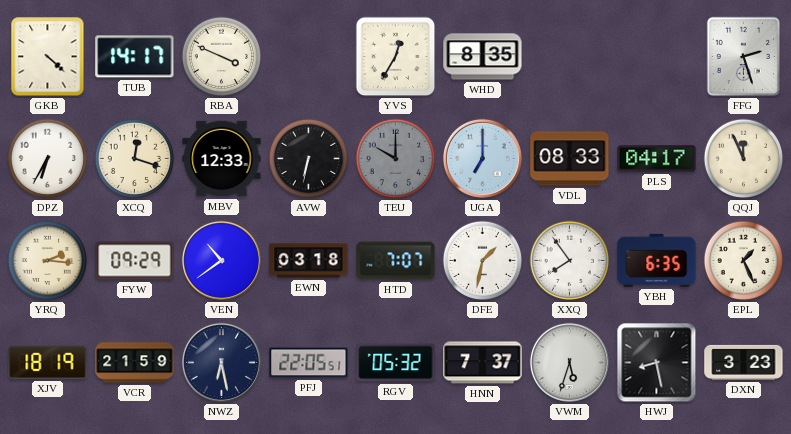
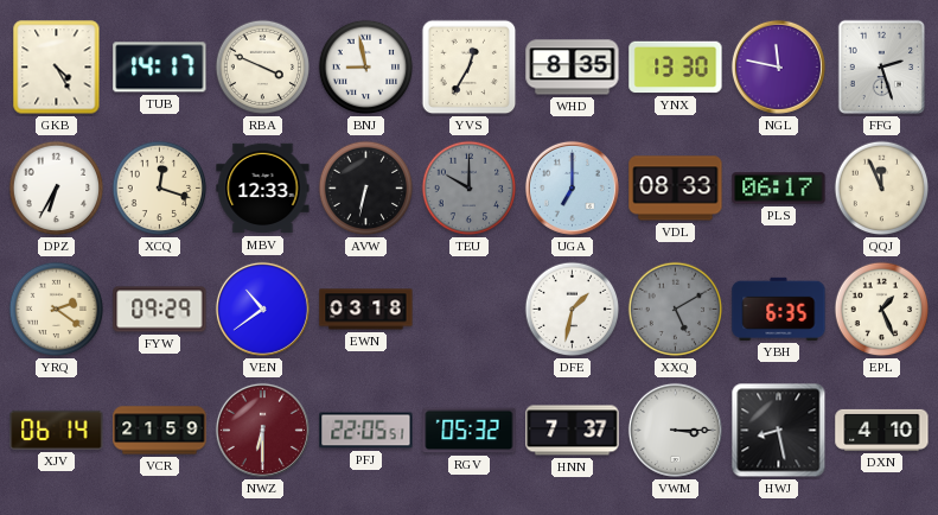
GKB: 4:22 -> 4:25 (57, 68)
BNJ: none -> 8:58 (366, 68)
YNX: none -> 13:30 (676, 68)
NGL: none -> 11:47 (778, 66)
PLS: 04:17 -> 06:17 (779, 189)
YRQ: 2:16 -> 2:21 (57, 310)
HTD: 7:07 -> none (396, 261)
XXQ: 7:54 -> 5:10 (676, 310)
XXQ dial: white -> grey (676, 310)
XJV: 18:19 -> 06:14 (57, 430)
NWZ: 6:28 -> 6:30 (262, 430)
NWZ dial: navy -> burgundy (262, 430)
VWM: 5:33 -> 3:15 (675, 430)
DXN: 3:23 -> 4:10 (882, 430)
